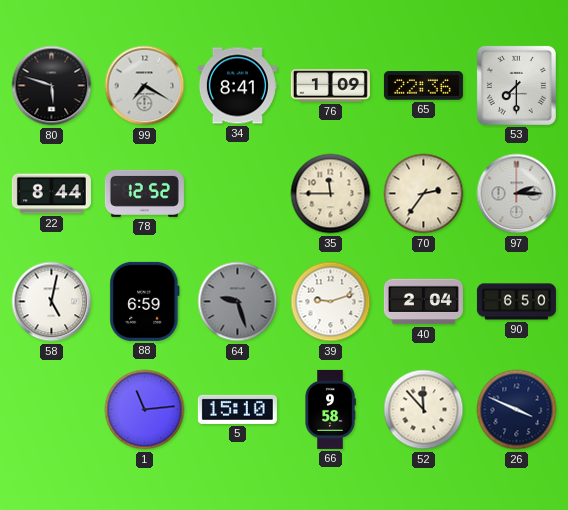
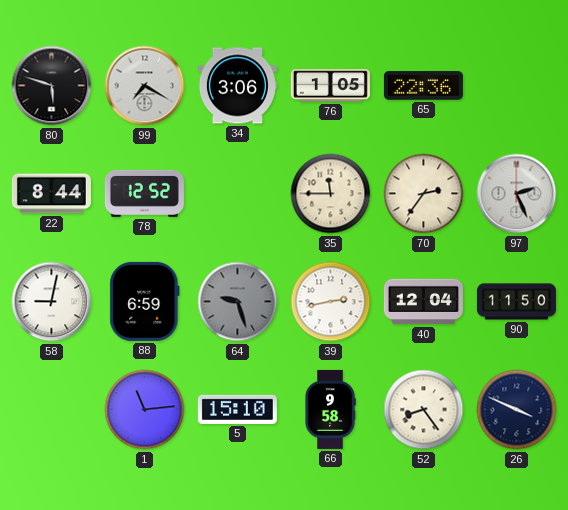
34: 8:41 -> 3:06 (237, 86)
76: 1:09 -> 1:05 (330, 86)
53: 7:30 -> none (516, 85)
97: 2:15 -> 2:26 (517, 194)
58: 5:02 -> 9:02 (52, 302)
39: 9:12 -> 2:43 (331, 302)
40: 2:04 -> 12:04 (423, 302)
90: 6:50 -> 11:50 (516, 302)
52: 11:53 -> 8:24 (424, 410)
